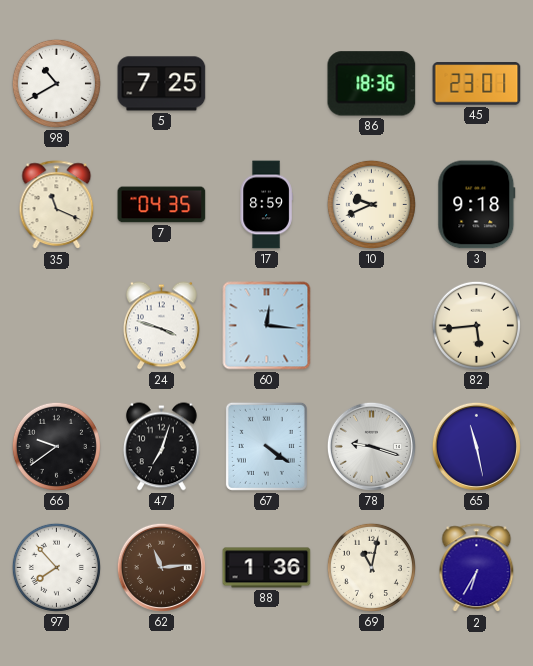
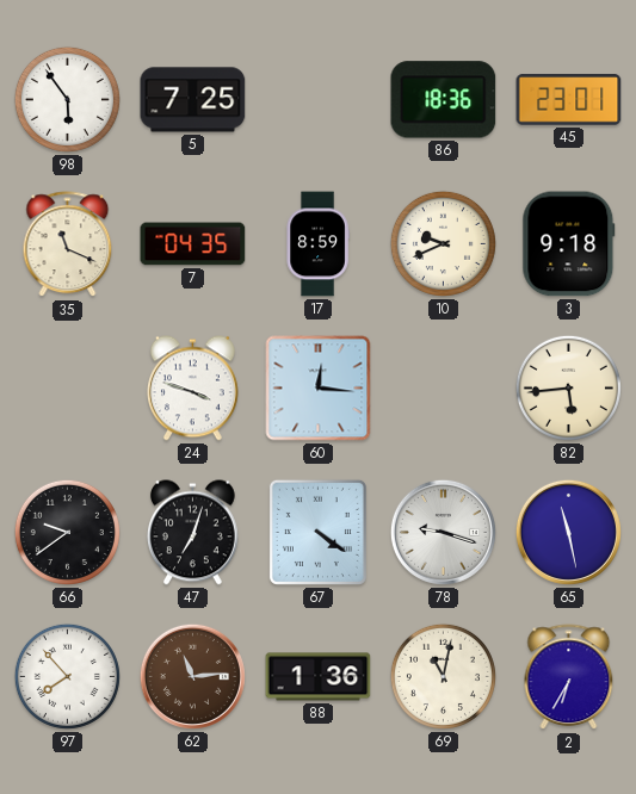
98: 10:40 -> 5:54 (67, 99)
